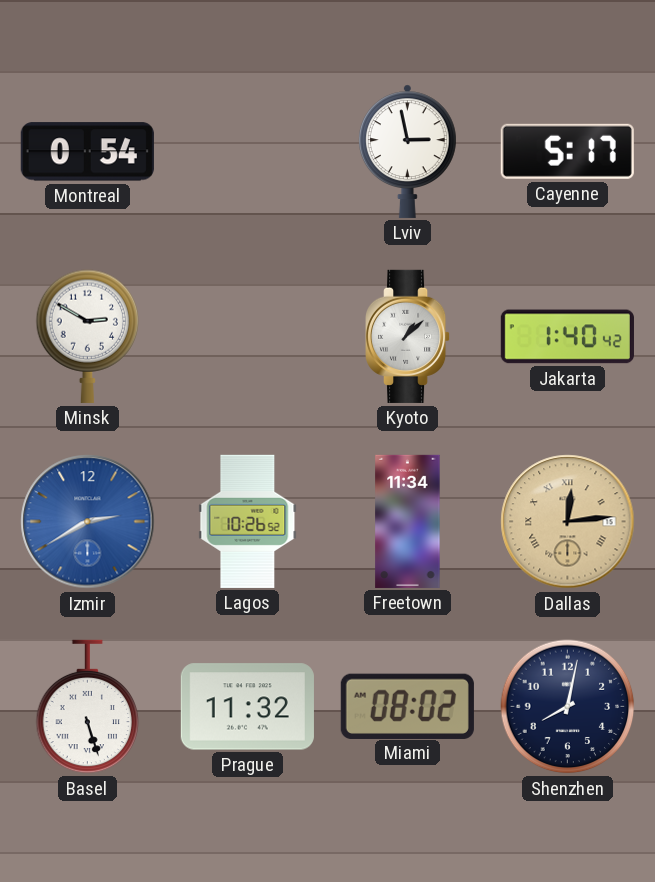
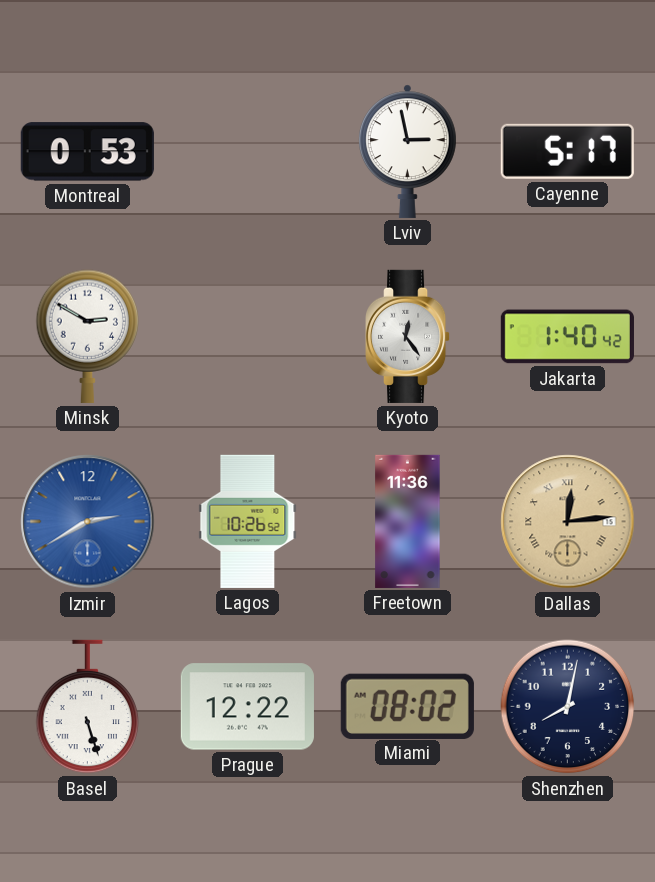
Montreal: 0:54 -> 0:53 (87, 152)
Kyoto: 1:08 -> 12:24 (409, 336)
Freetown: 11:34 -> 11:36 (408, 521)
Prague: 11:32 -> 12:22 (247, 707)
